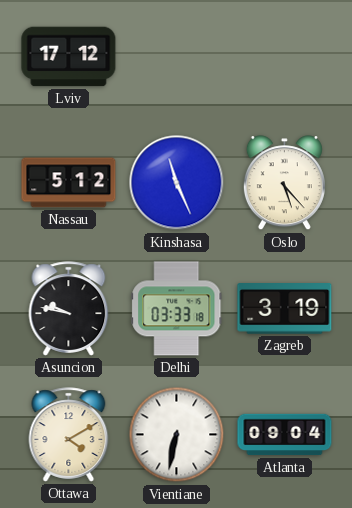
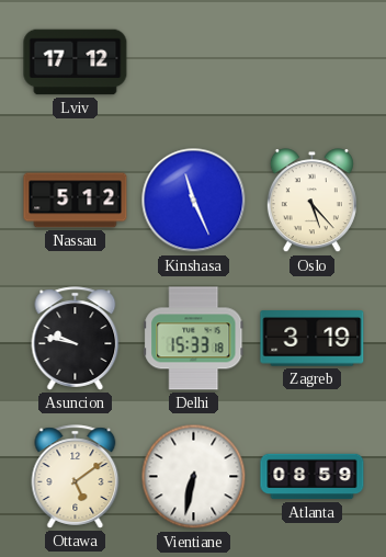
Delhi: 03:33 -> 15:33 (194, 339)
Ottawa: 4:10 -> 5:09 (76, 477)
Atlanta: 09:04 -> 08:59 (313, 477)
